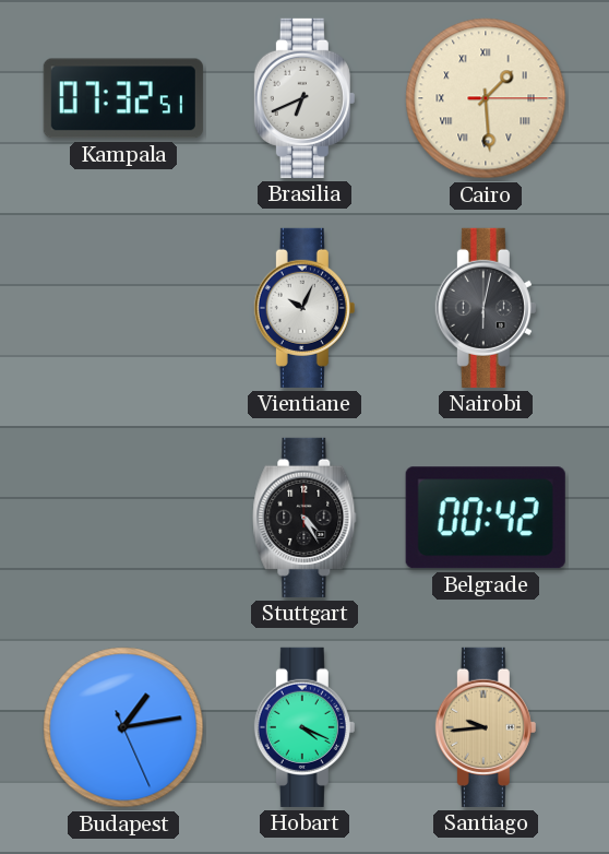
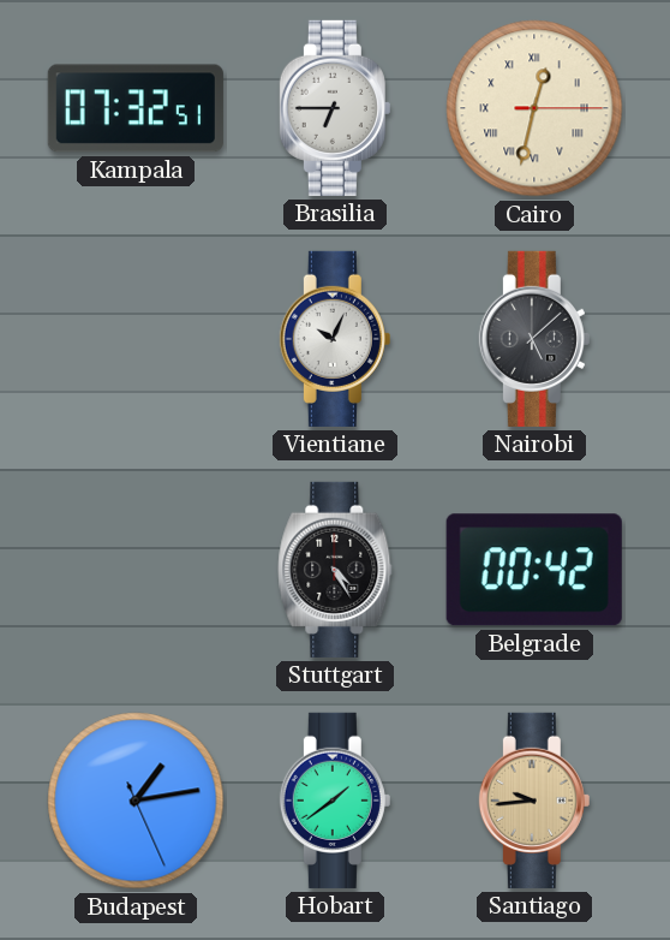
Brasilia: 6:41 -> 6:45 (335, 108)
Cairo: 1:29 -> 12:32 (534, 108)
Nairobi: 6:02 -> 5:08 (534, 339)
Hobart: 4:19 -> 1:39 (335, 801)
